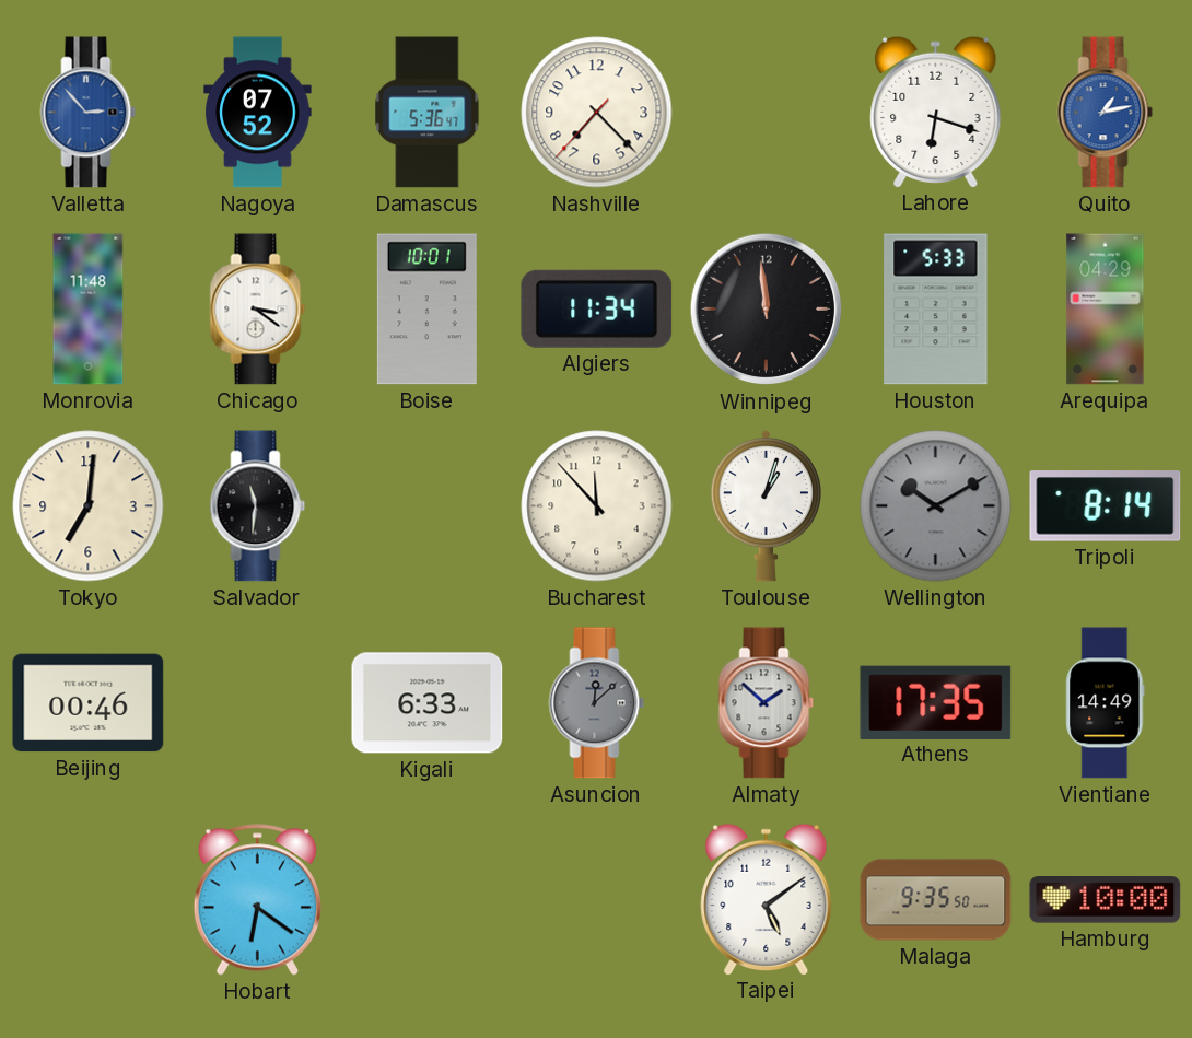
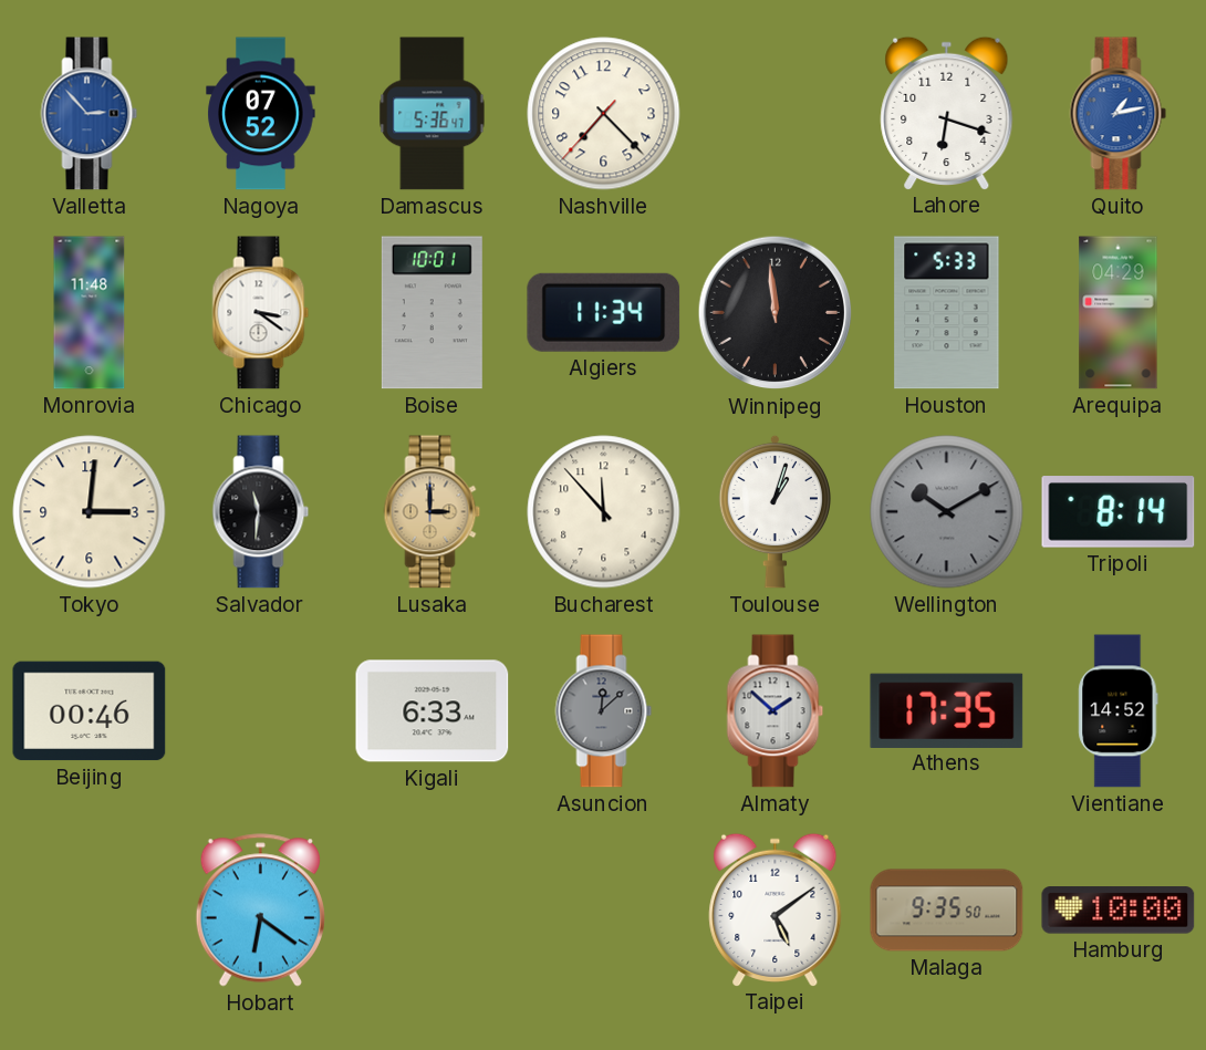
Tokyo: 7:01 -> 3:01 (90, 512)
Lusaka: none -> 3:00 (433, 512)
Vientiane: 14:49 -> 14:52 (1119, 711)
